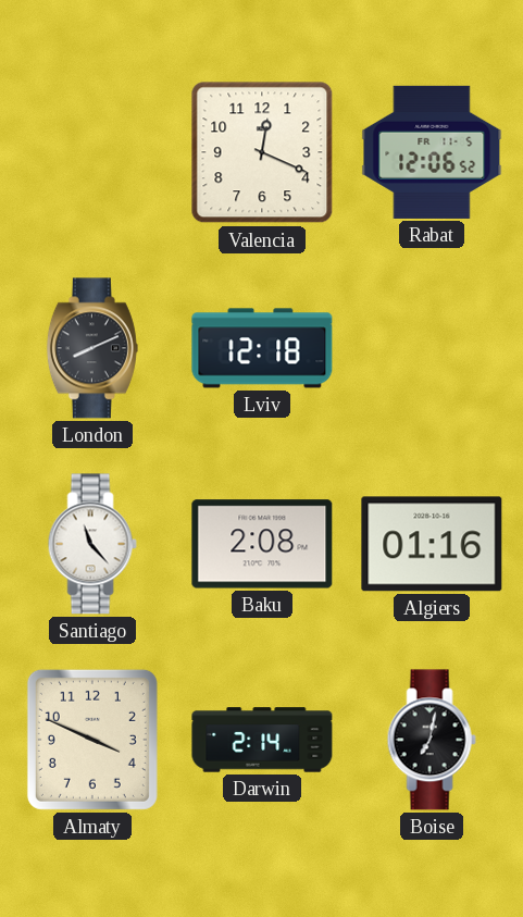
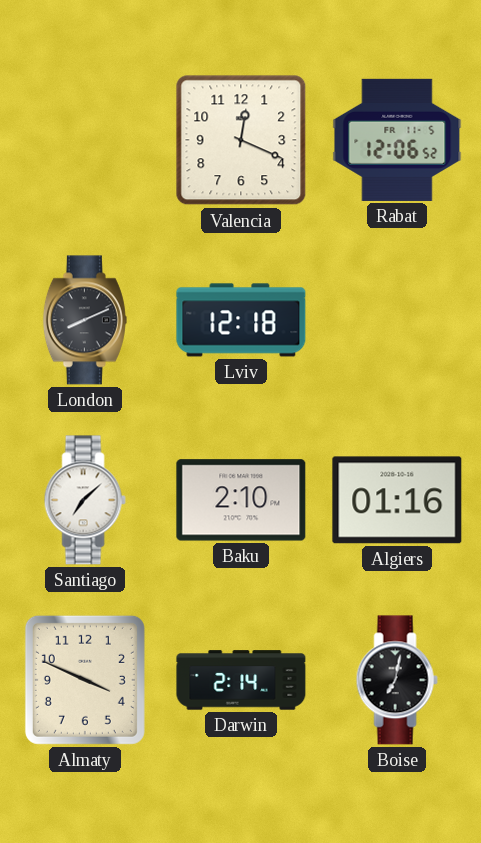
Santiago: 11:23 -> 7:08 (85, 500)
Baku: 2:08 -> 2:10 (241, 500)
